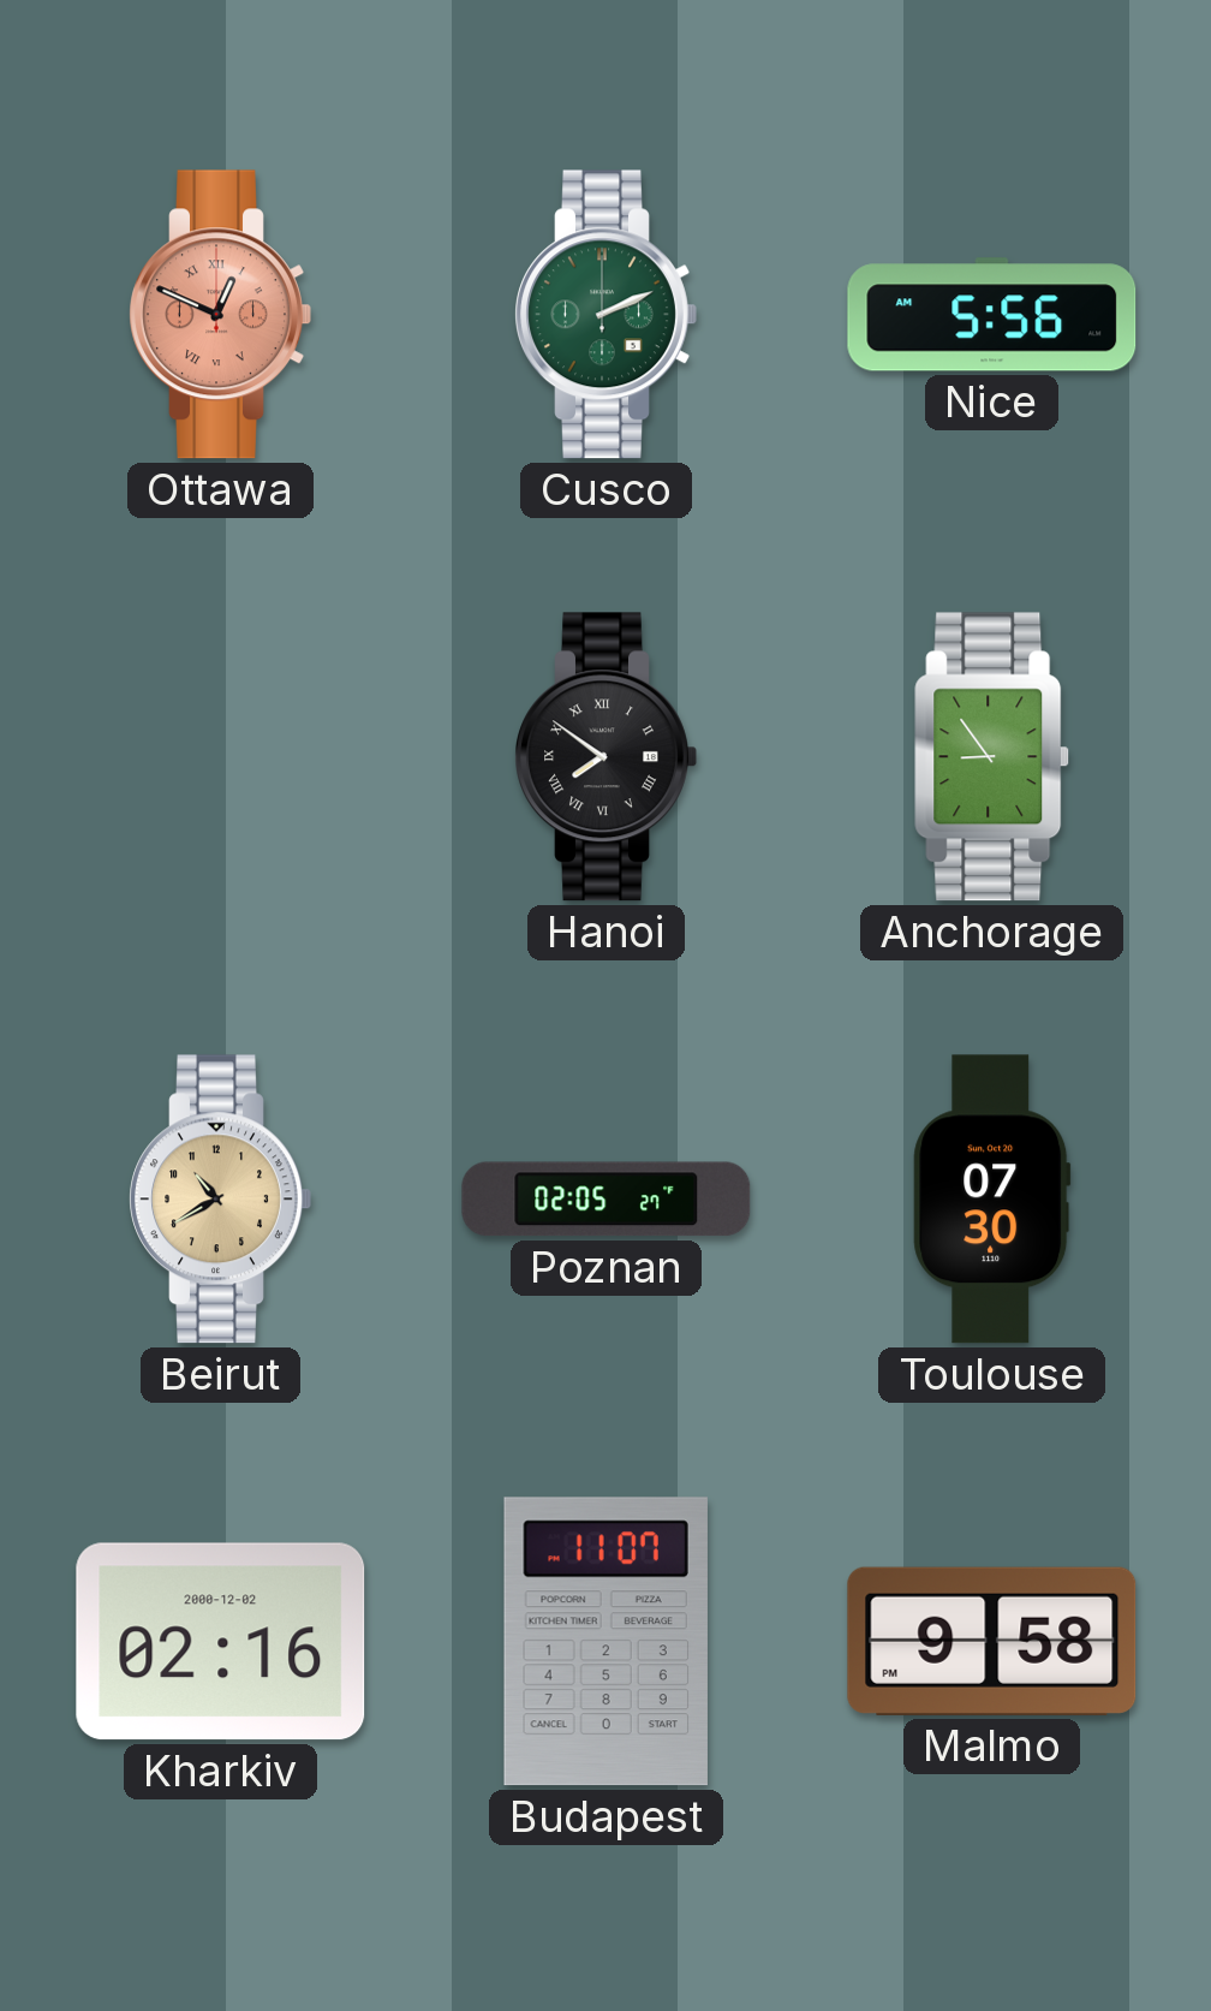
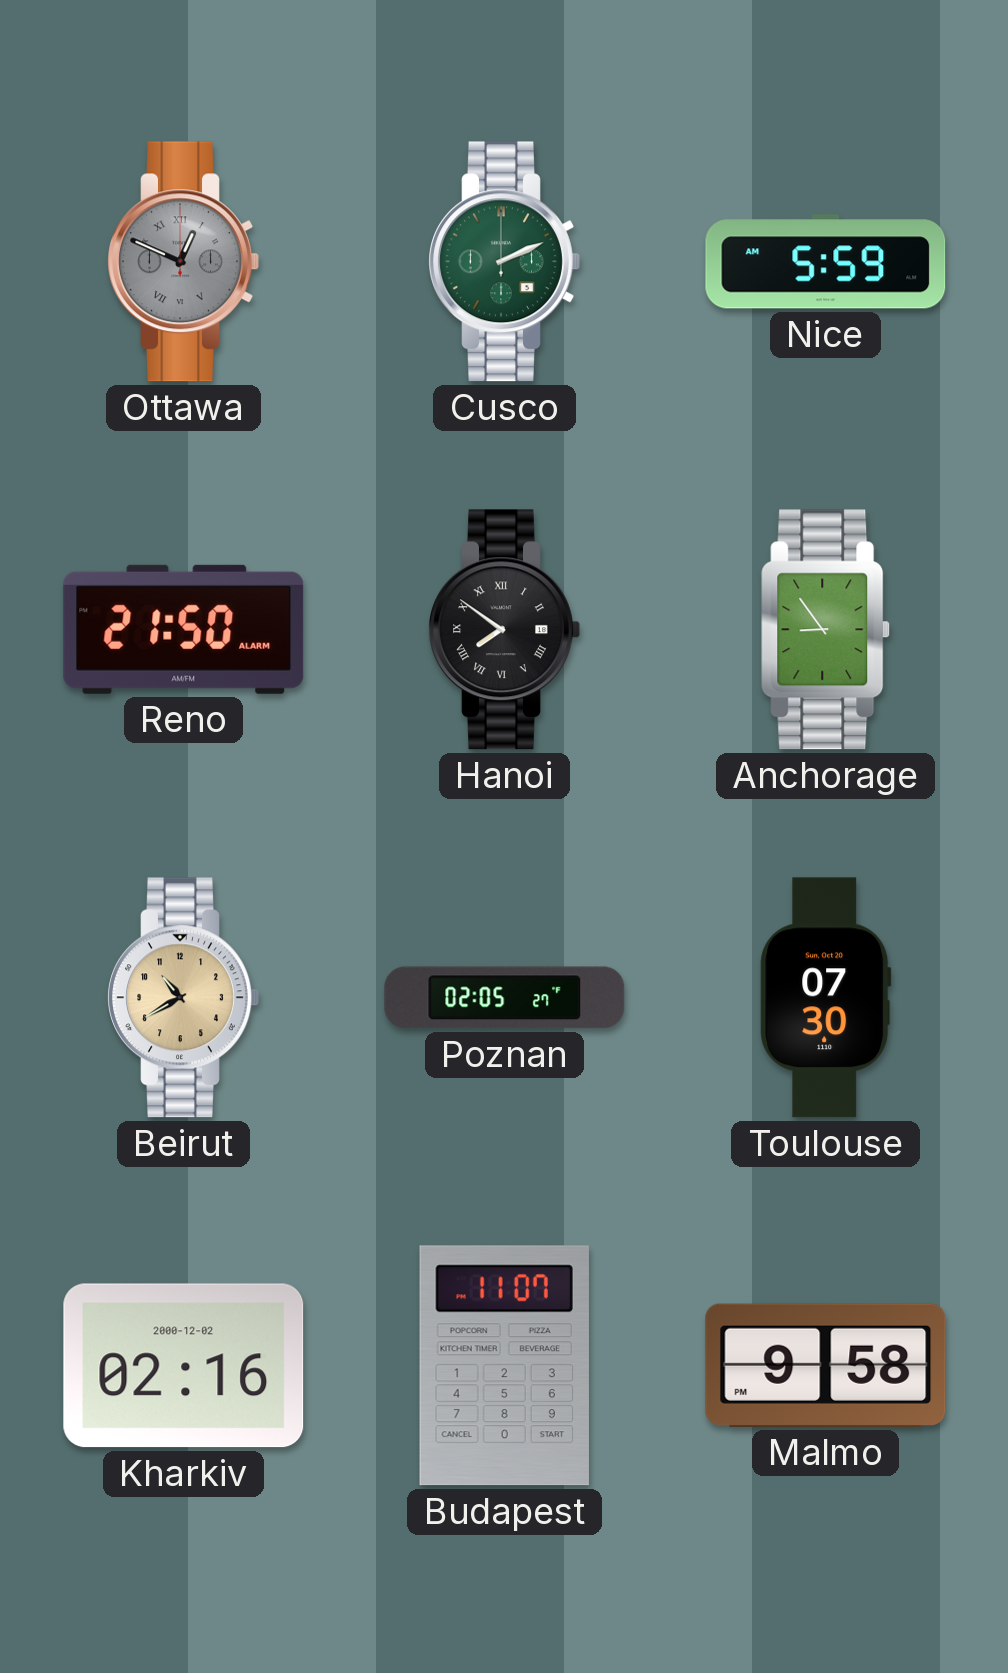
Ottawa dial: salmon -> grey (183, 262)
Nice: 5:56 -> 5:59 (826, 262)
Reno: none -> 21:50 (184, 629)
